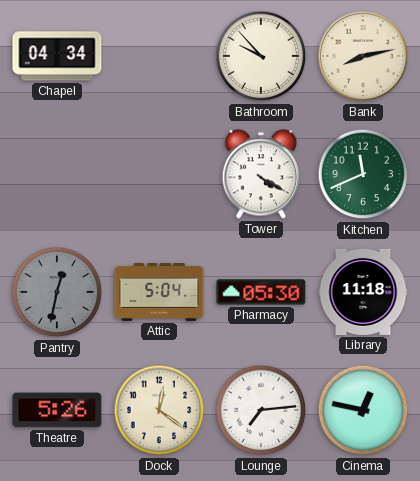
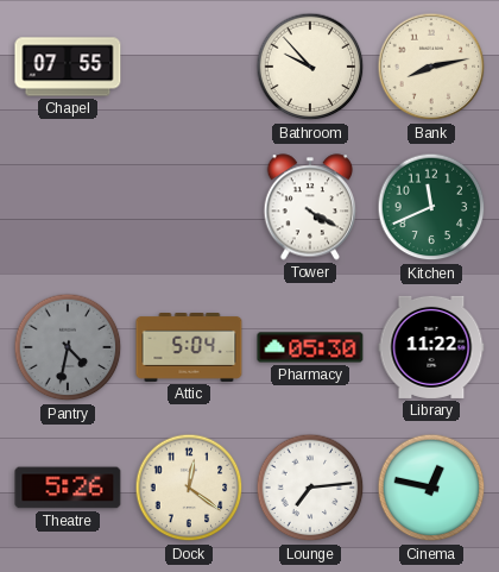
Chapel: 04:34 -> 07:55 (68, 67)
Pantry: 12:32 -> 4:32 (68, 347)
Library: 11:18 -> 11:22 (431, 347)
